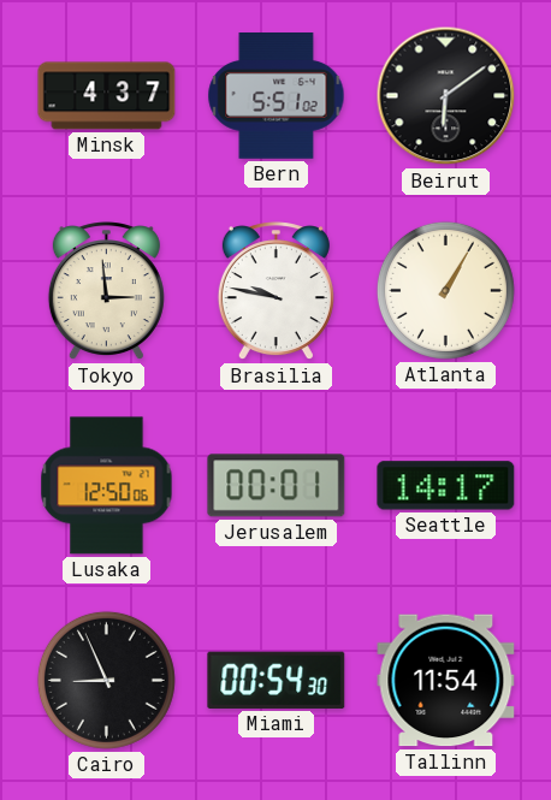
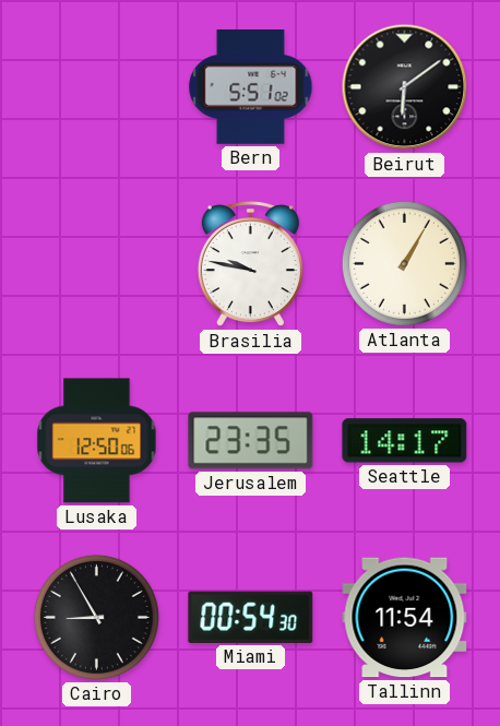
Minsk: 4:37 -> none (107, 96)
Tokyo: 2:59 -> none (106, 291)
Jerusalem: 00:01 -> 23:35 (251, 441)
Cairo: 8:56 -> 8:55 (96, 617)
